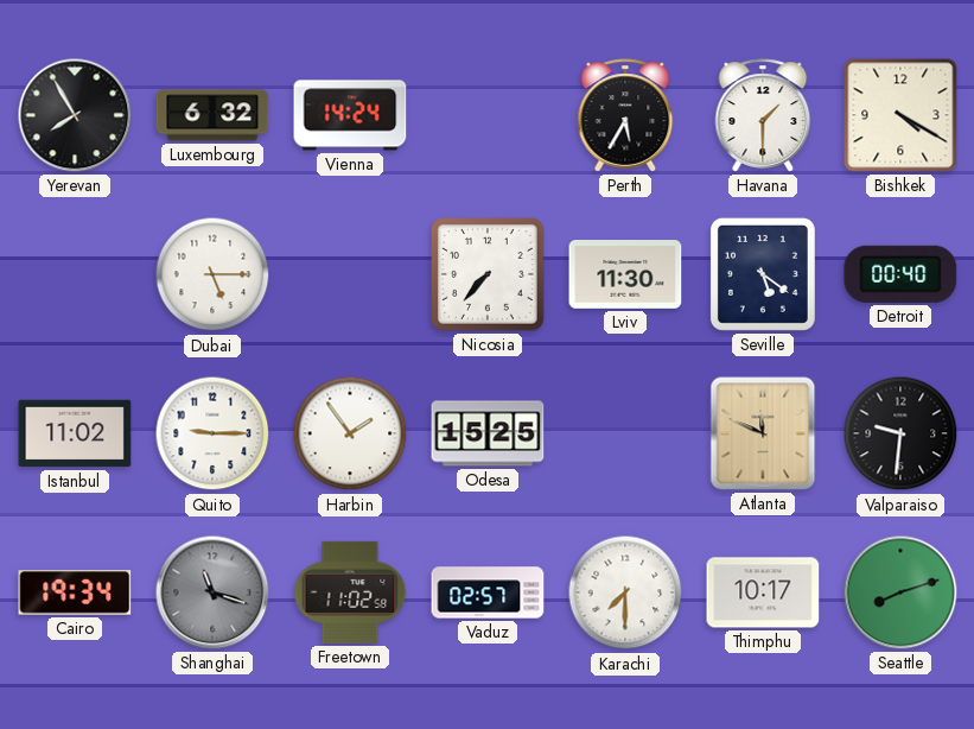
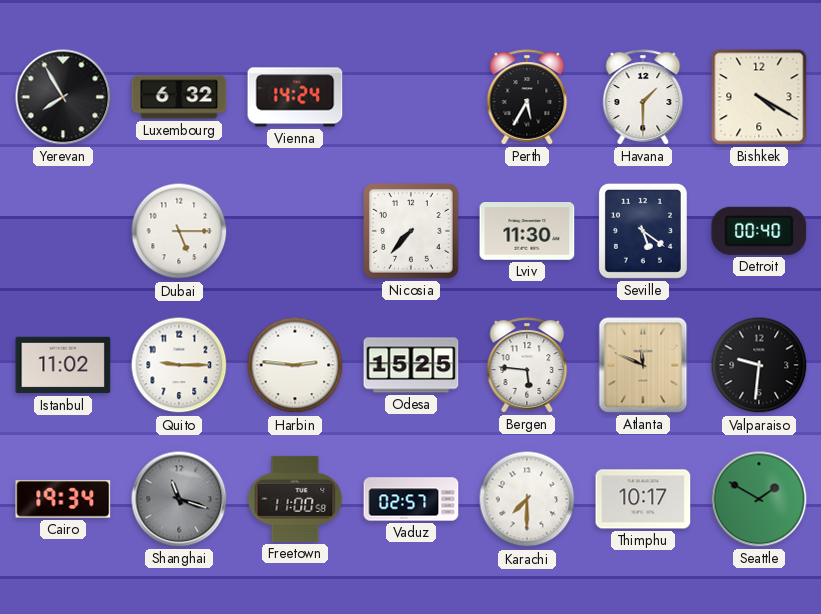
Harbin: 1:54 -> 2:46 (295, 365)
Bergen: none -> 5:46 (527, 365)
Freetown: 11:02 -> 11:00 (295, 499)
Seattle: 8:12 -> 1:50 (759, 499)
